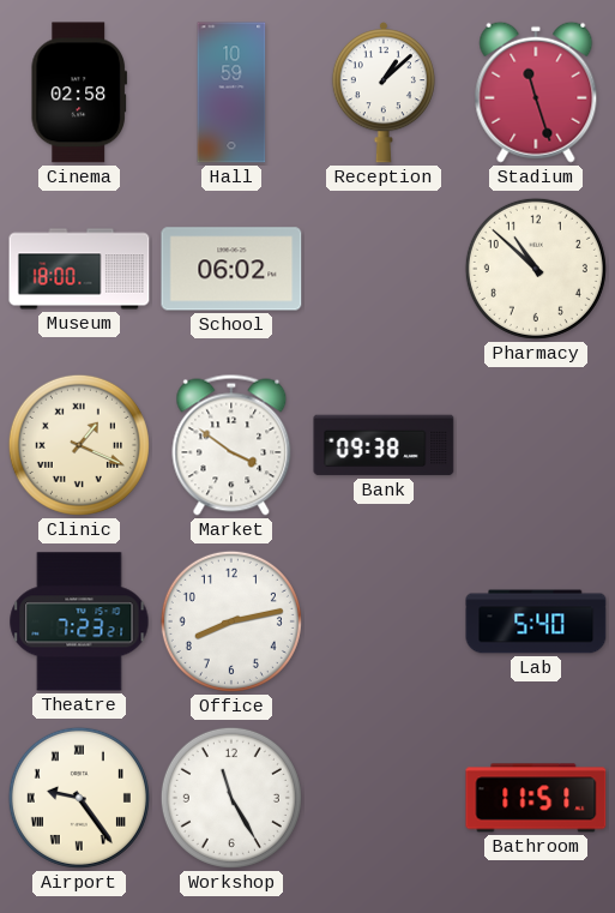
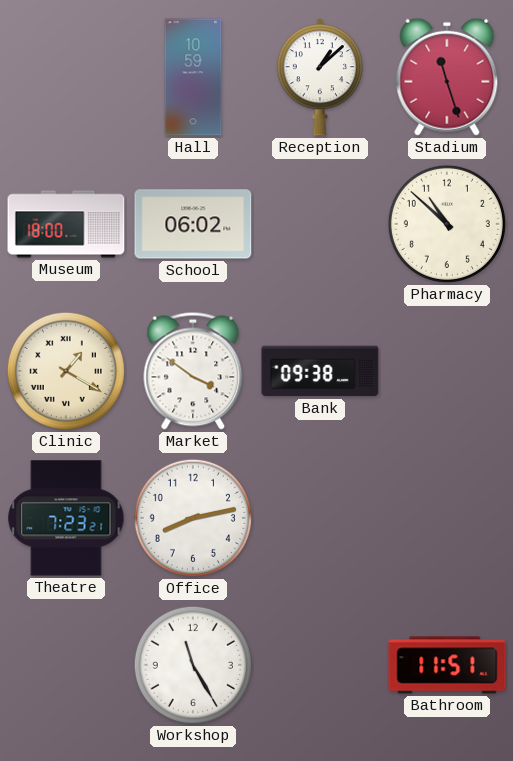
Cinema: 02:58 -> none (78, 92)
Clinic: 1:19 -> 1:20 (66, 371)
Lab: 5:40 -> none (536, 621)
Airport: 9:24 -> none (79, 798)
